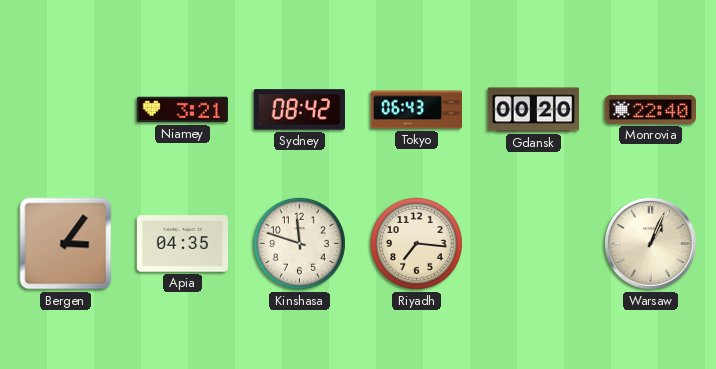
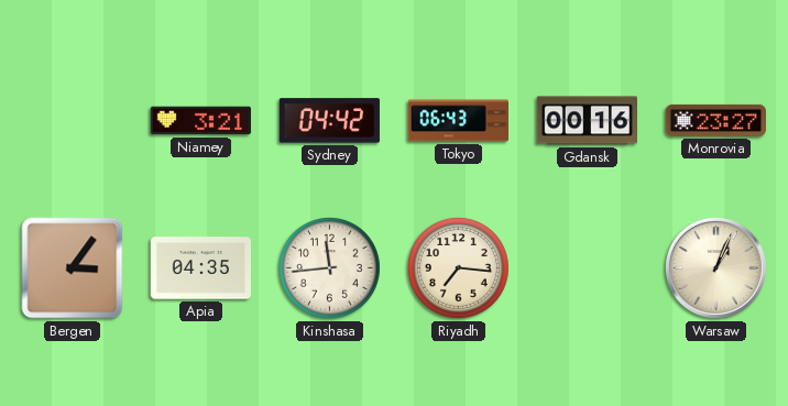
Sydney: 08:42 -> 04:42 (329, 121)
Gdansk: 00:20 -> 00:16 (587, 121)
Monrovia: 22:40 -> 23:27 (715, 120)
Kinshasa: 11:48 -> 11:44 (329, 267)
